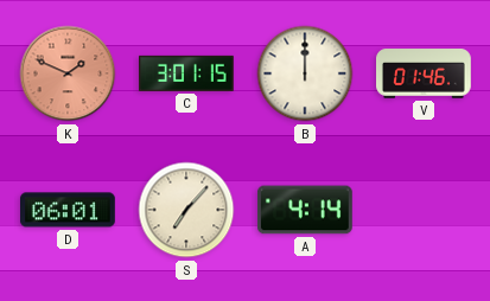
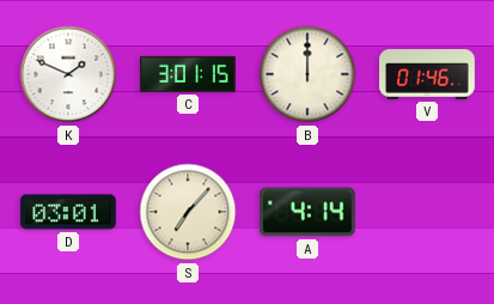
K dial: salmon -> white (68, 74)
D: 06:01 -> 03:01 (69, 212)
